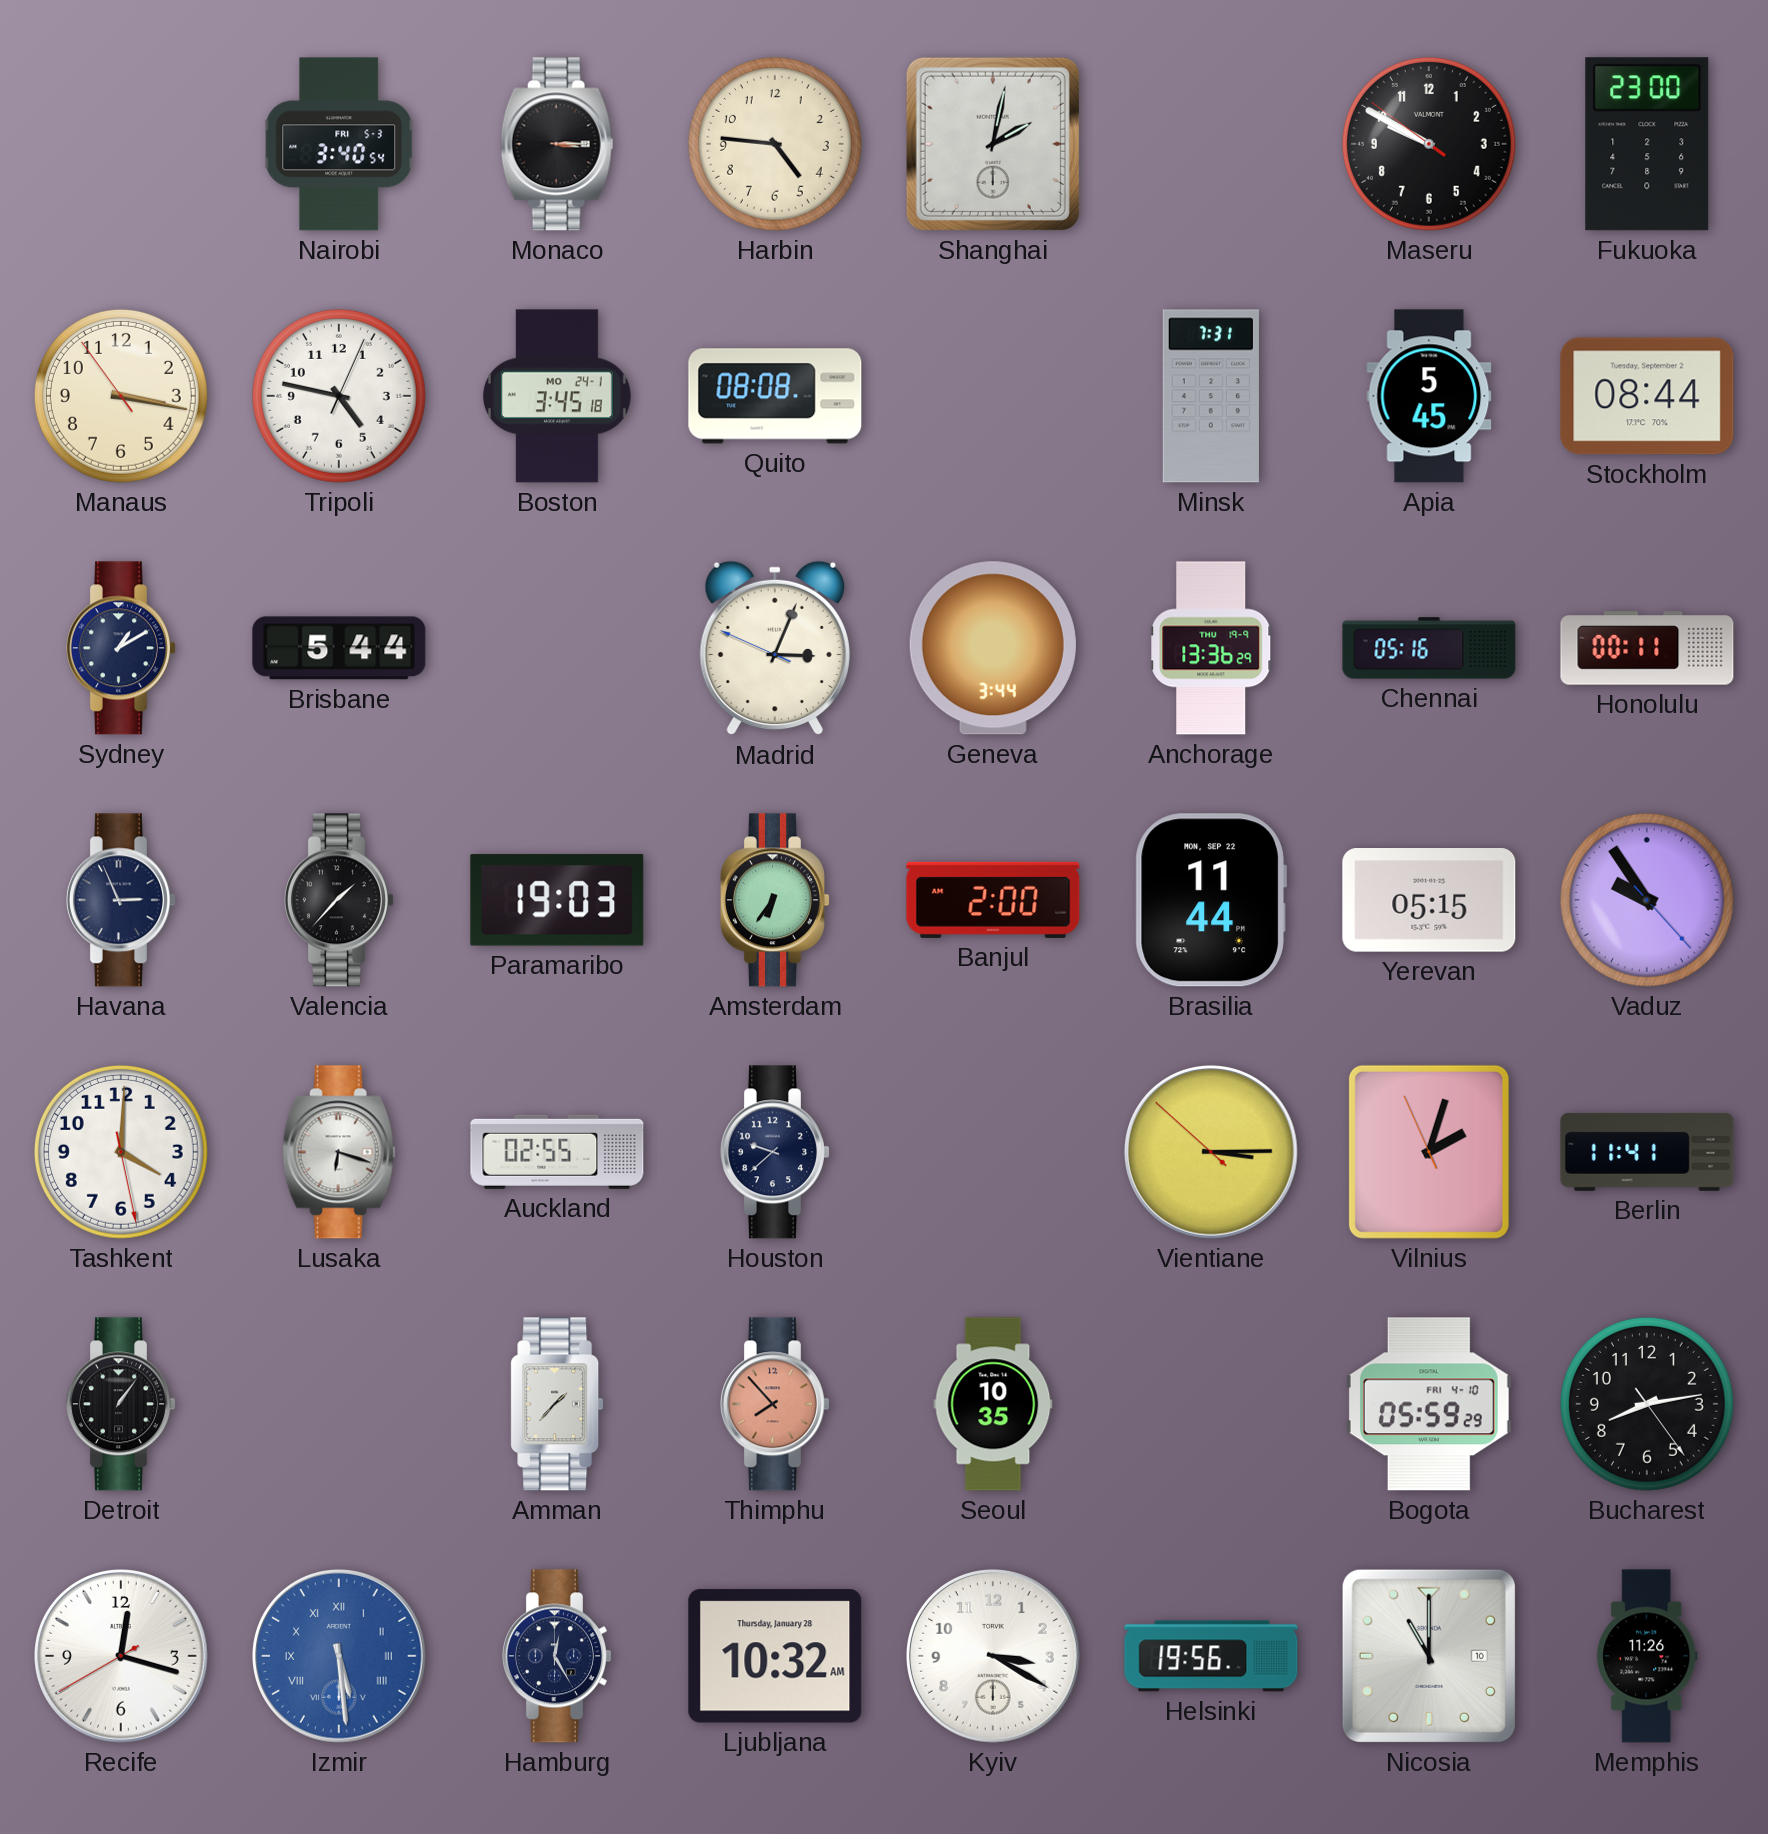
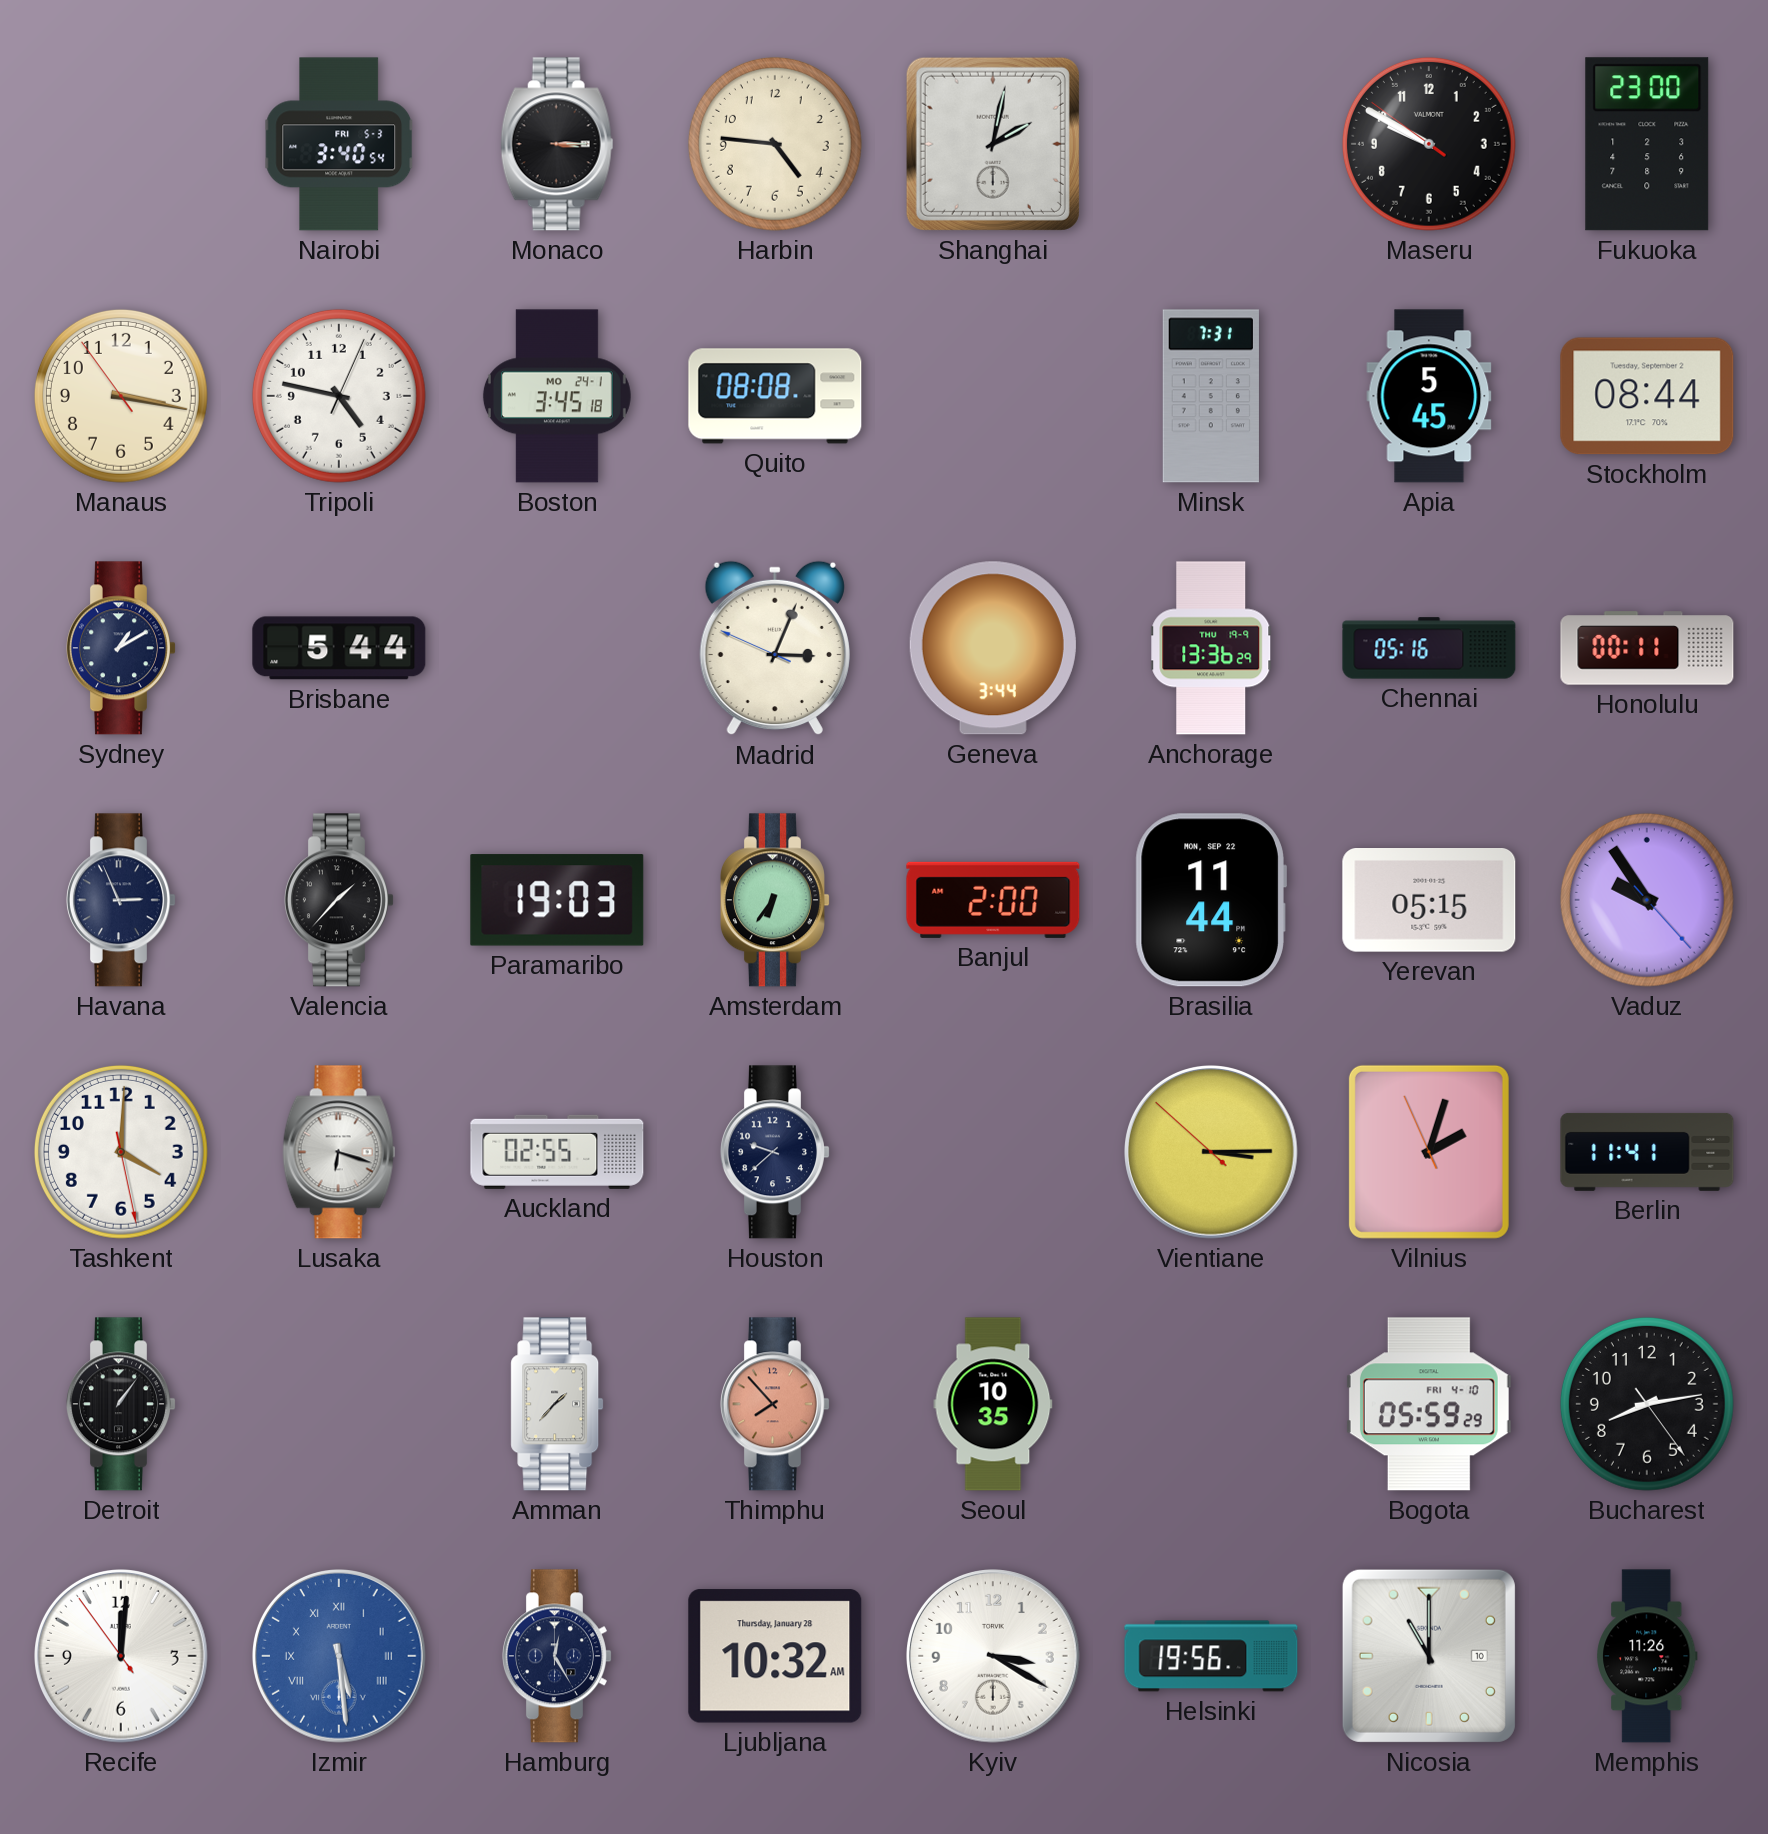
Recife: 12:17 -> 12:00 (122, 1657)
